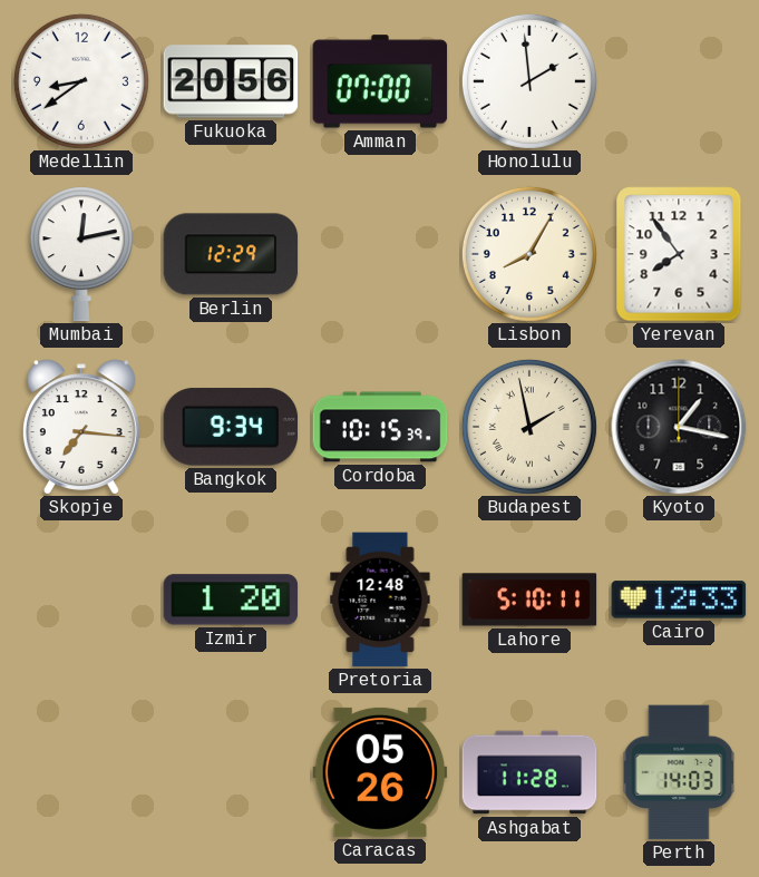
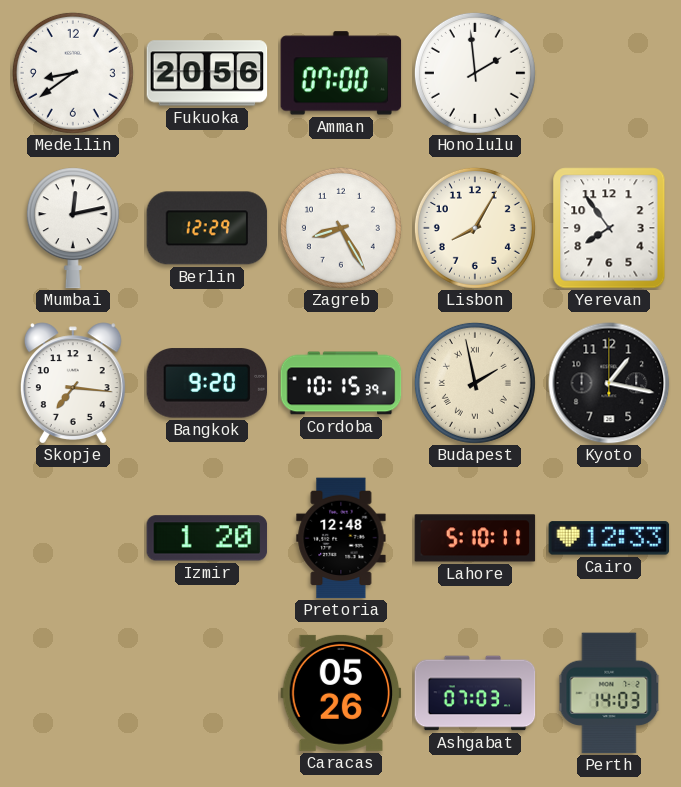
Zagreb: none -> 8:25 (341, 228)
Bangkok: 9:34 -> 9:20 (207, 383)
Ashgabat: 11:28 -> 07:03 (475, 693)
